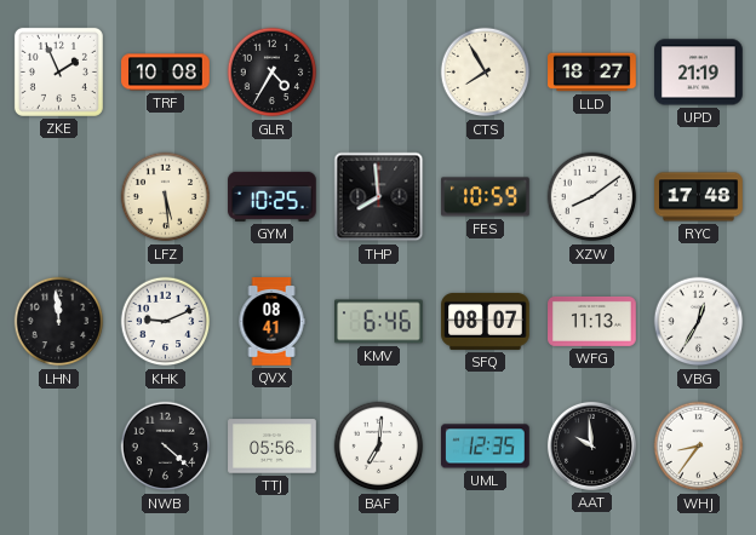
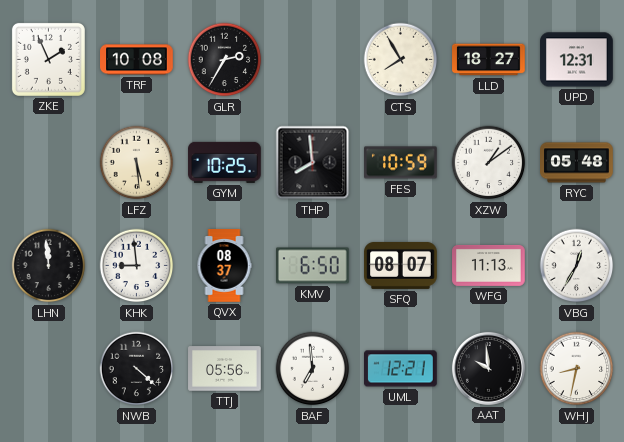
GLR: 4:35 -> 2:35 (225, 60)
UPD: 21:19 -> 12:31 (577, 60)
XZW: 8:09 -> 1:09 (489, 163)
RYC: 17:48 -> 05:48 (577, 163)
KHK: 9:11 -> 8:59 (137, 266)
QVX: 08:41 -> 08:37 (224, 266)
KMV: 6:46 -> 6:50 (313, 266)
BAF: 7:01 -> 6:59 (313, 369)
UML: 12:35 -> 12:21 (401, 369)
WHJ: 8:36 -> 8:32 (577, 369)
